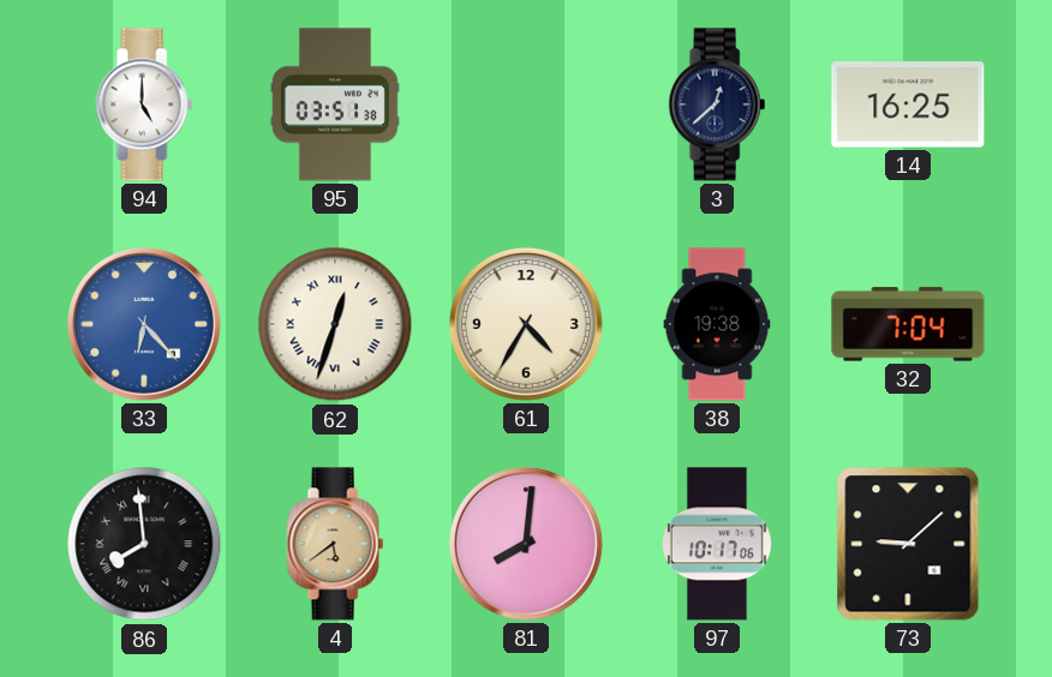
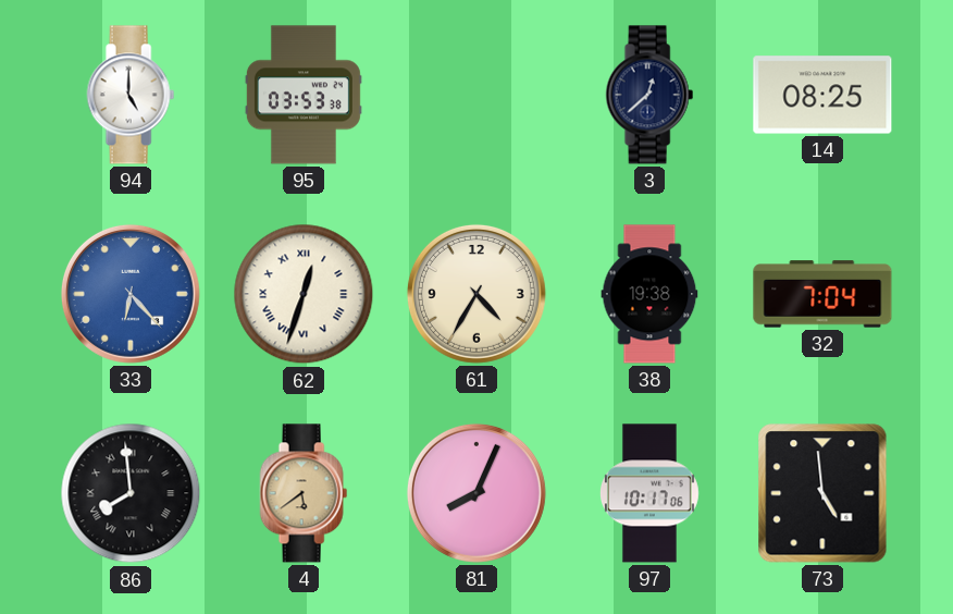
95: 03:51 -> 03:53 (304, 95)
14: 16:25 -> 08:25 (822, 95)
81: 8:01 -> 8:04 (477, 493)
73: 9:08 -> 4:59 (822, 493)
